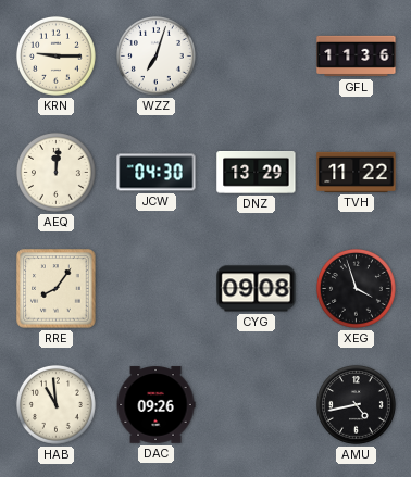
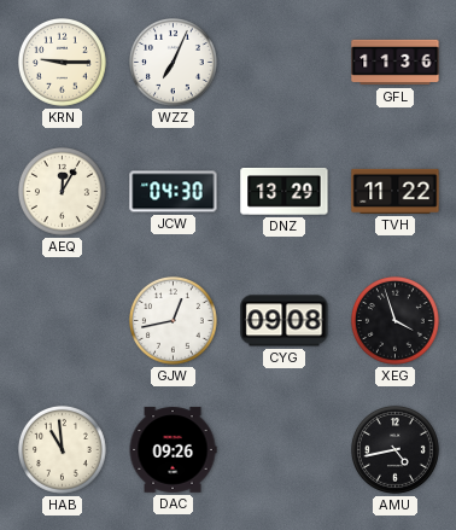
WZZ: 7:03 -> 7:04 (173, 62)
AEQ: 12:01 -> 12:05 (62, 191)
RRE: 8:06 -> none (57, 289)
GJW: none -> 12:43 (173, 320)
